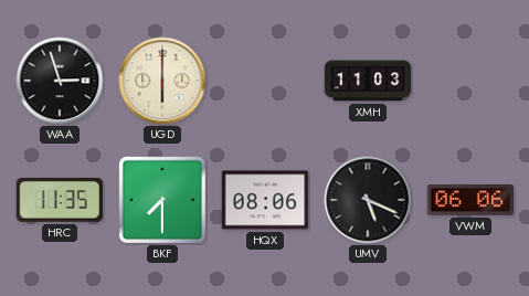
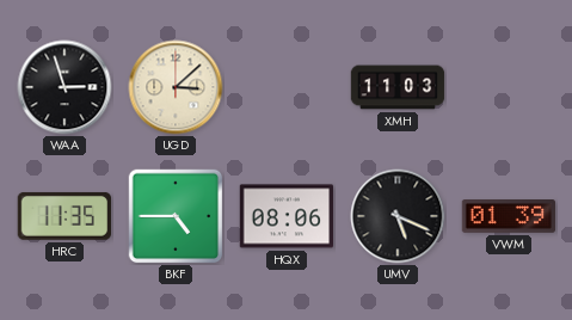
UGD: 6:00 -> 3:08 (176, 87)
BKF: 7:30 -> 4:45 (176, 216)
VWM: 06:06 -> 01:39 (509, 217)
